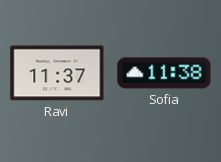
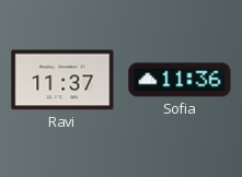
Sofia: 11:38 -> 11:36 (180, 80)
